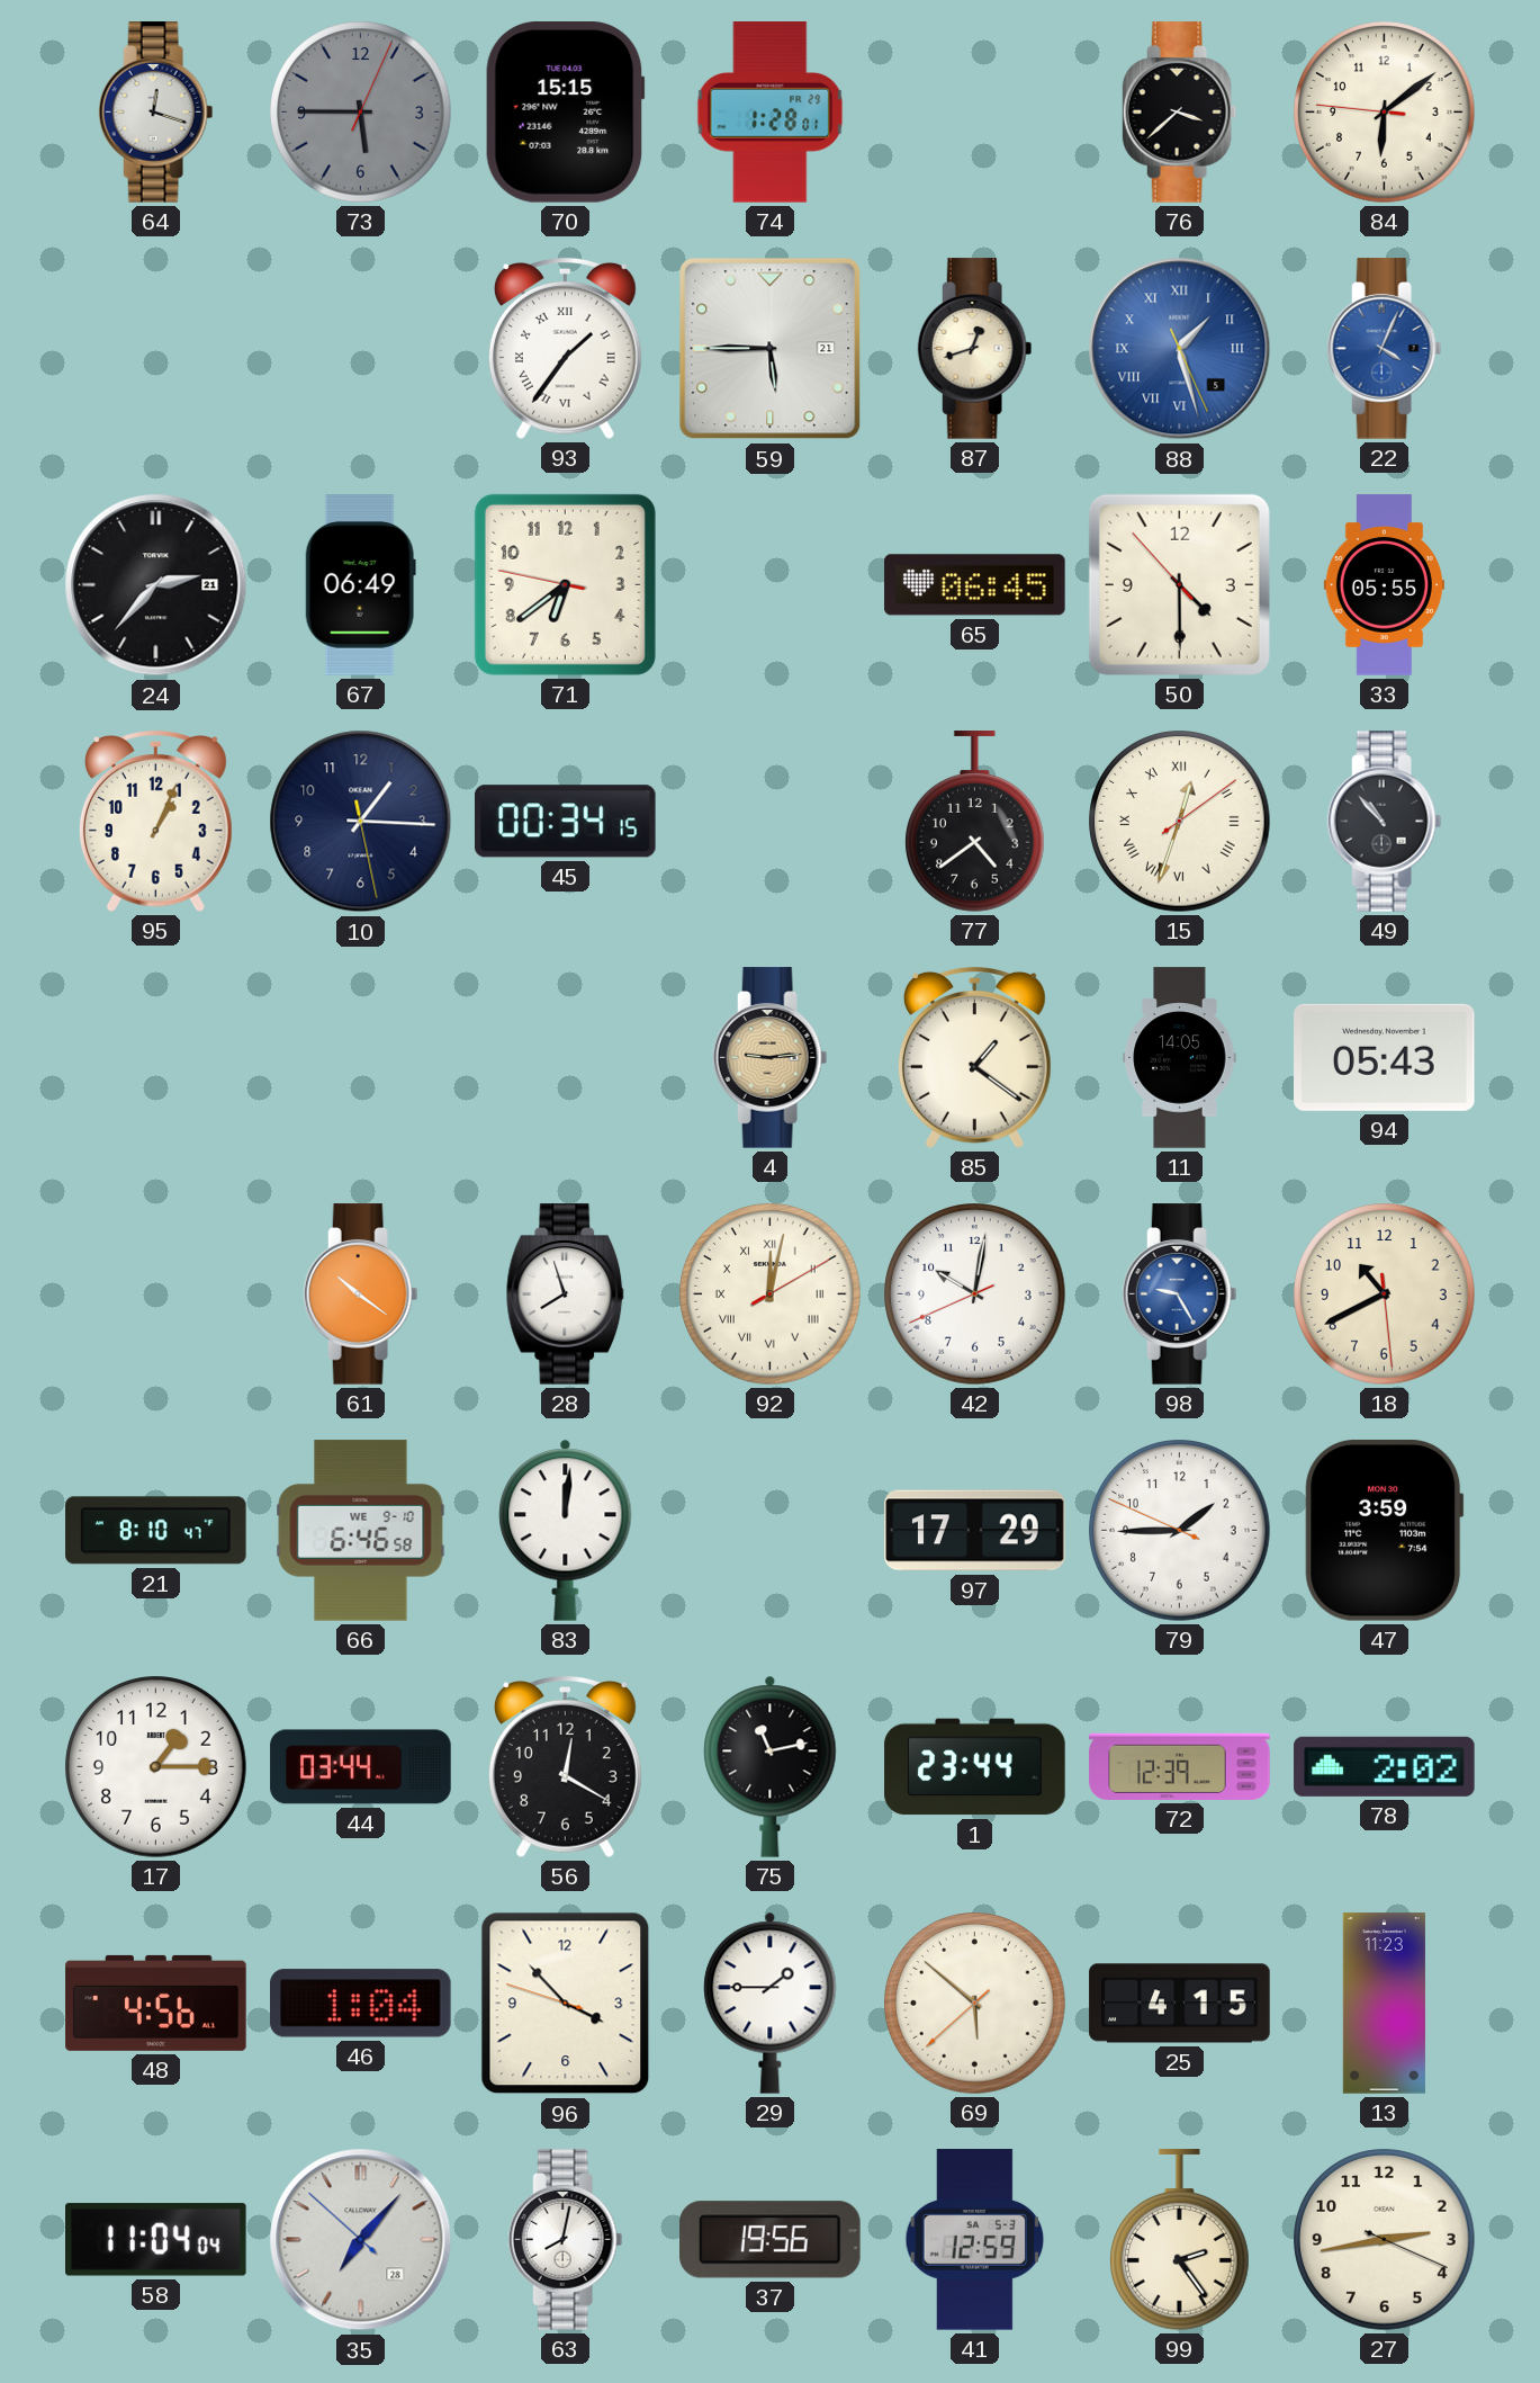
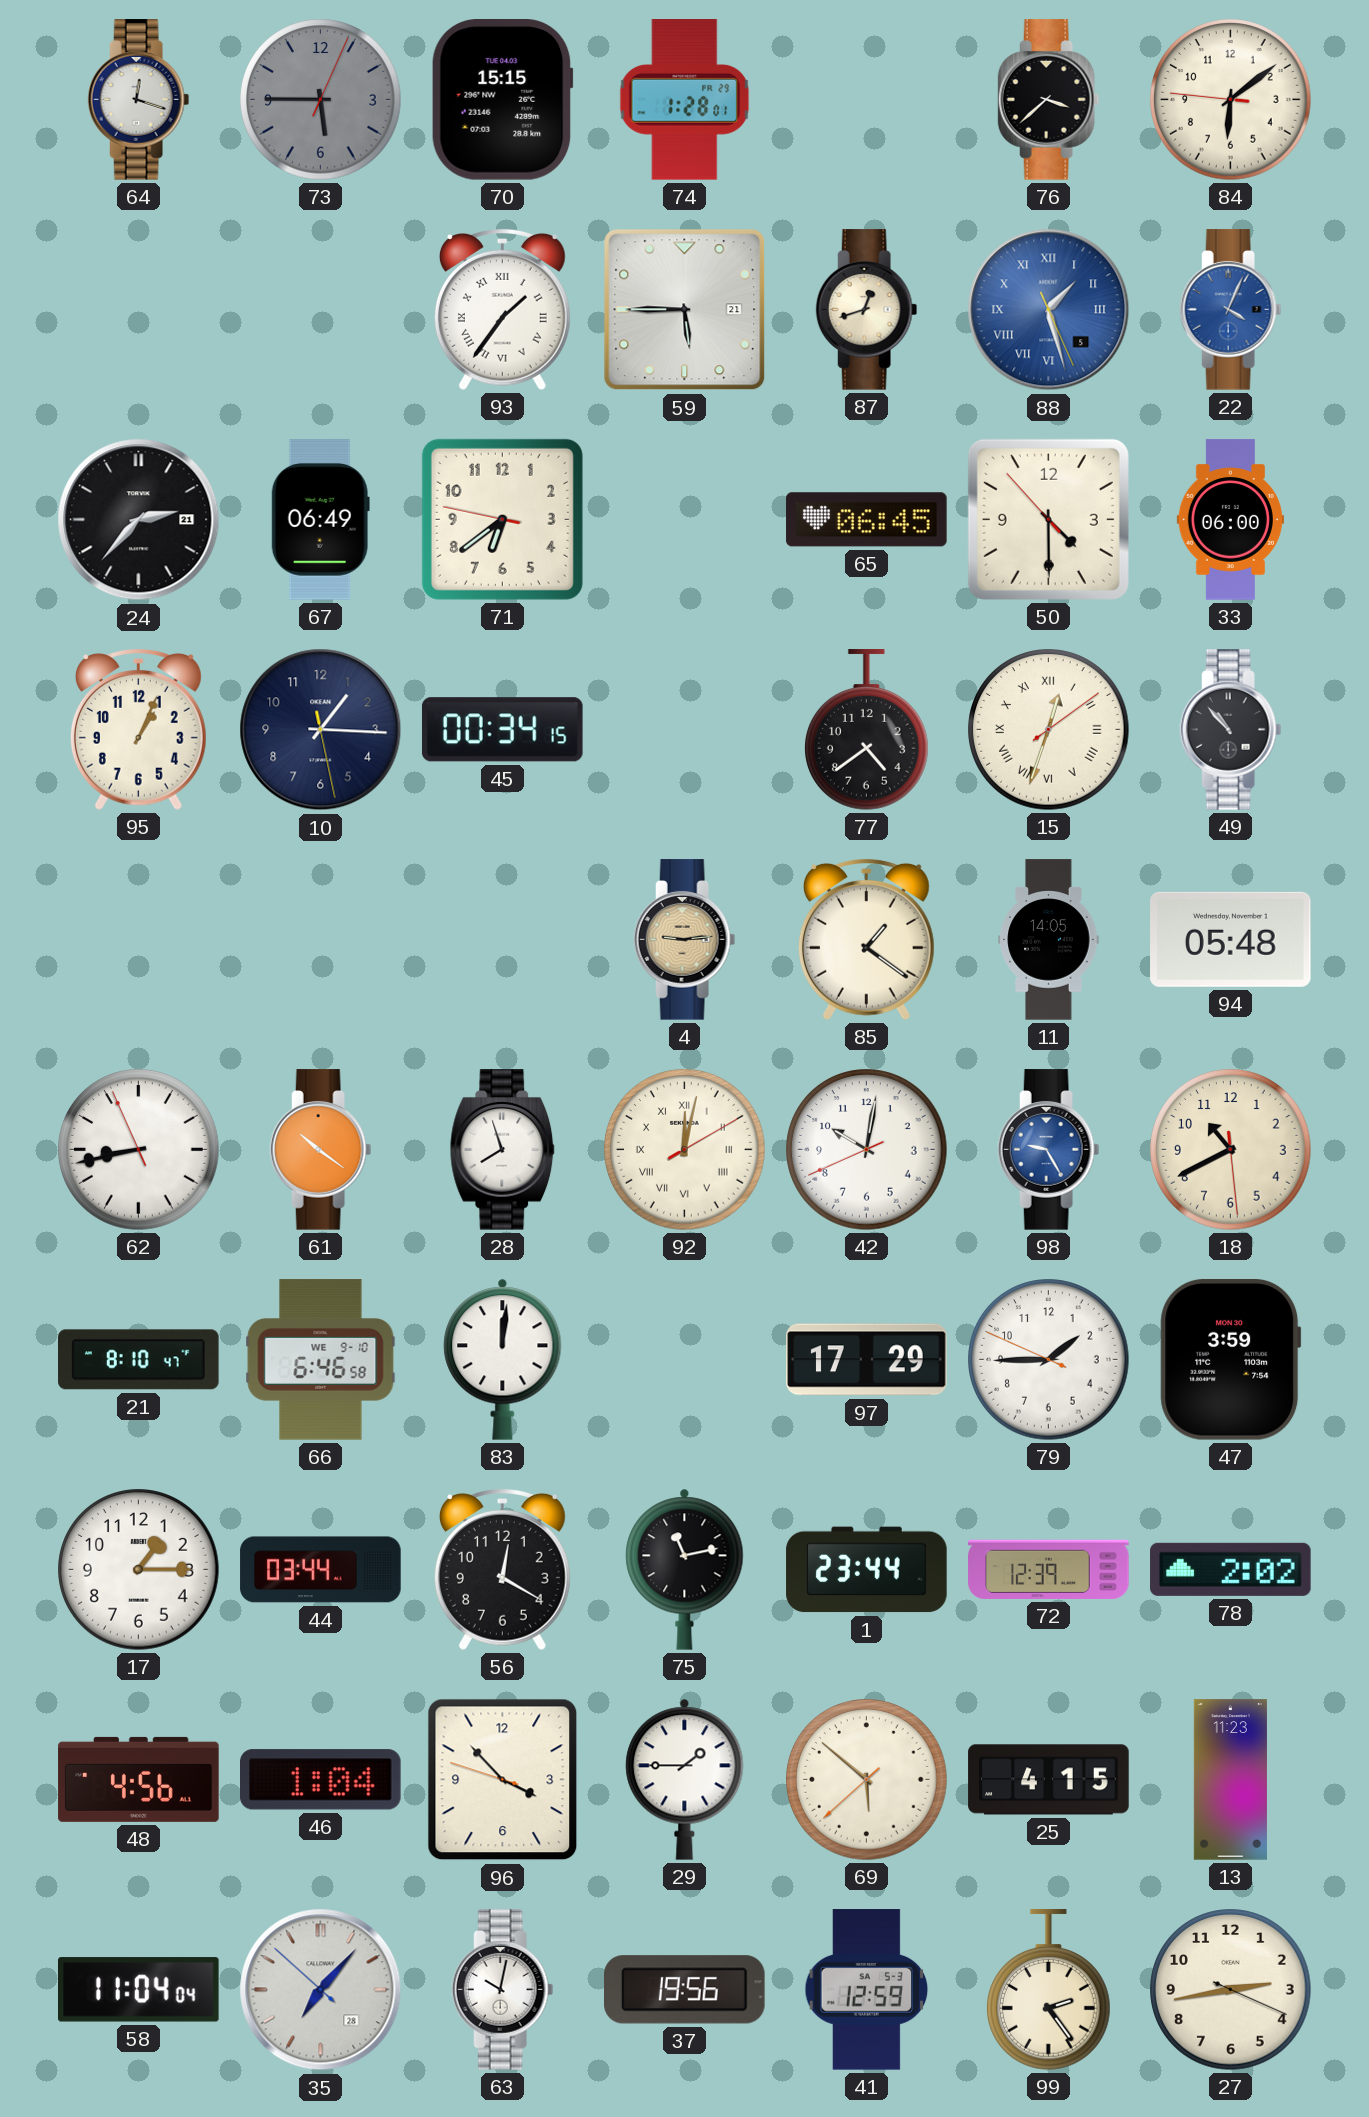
33: 05:55 -> 06:00 (1230, 520)
94: 05:43 -> 05:48 (1231, 939)
62: none -> 8:42 (139, 1150)
63: 8:02 -> 10:02 (503, 1990)
